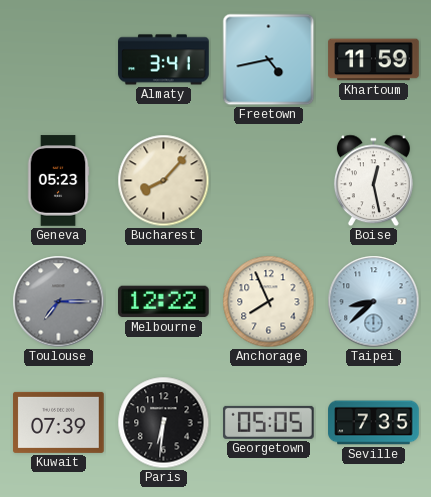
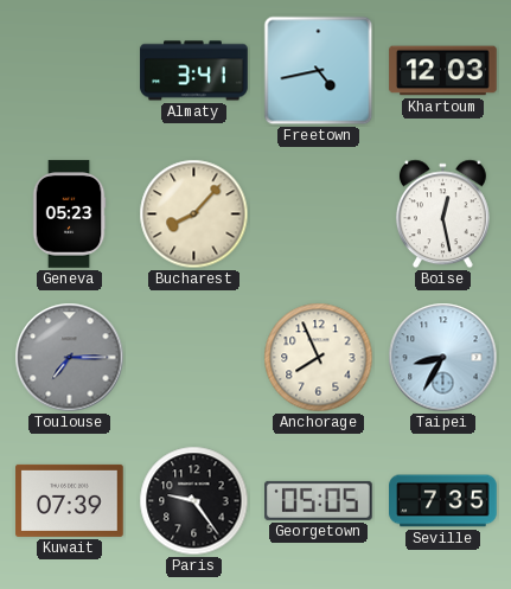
Khartoum: 11:59 -> 12:03 (443, 71)
Melbourne: 12:22 -> none (164, 302)
Taipei: 8:38 -> 8:35 (443, 358)
Paris: 6:31 -> 9:24 (194, 501)
